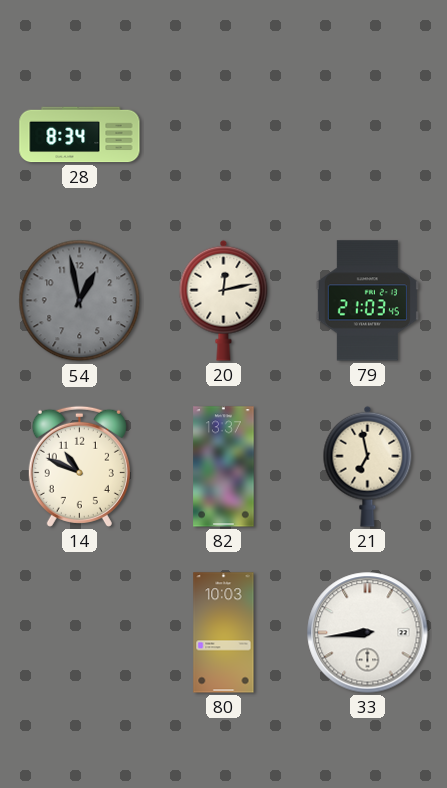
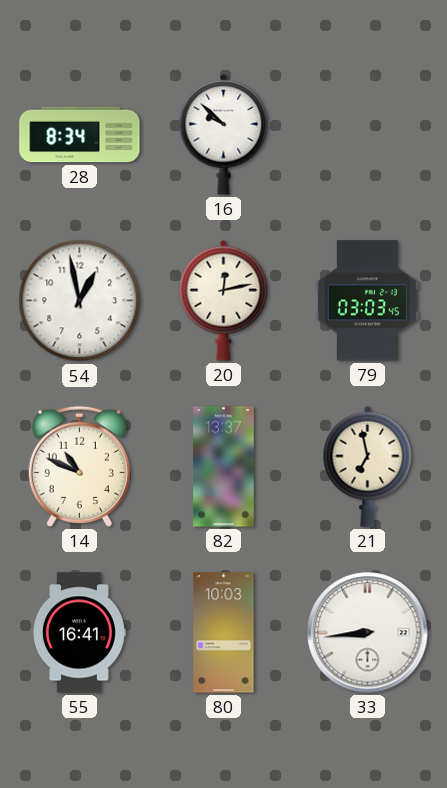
16: none -> 9:52 (224, 134)
54 dial: grey -> white (80, 301)
79: 21:03 -> 03:03 (367, 301)
55: none -> 16:41 (79, 633)
